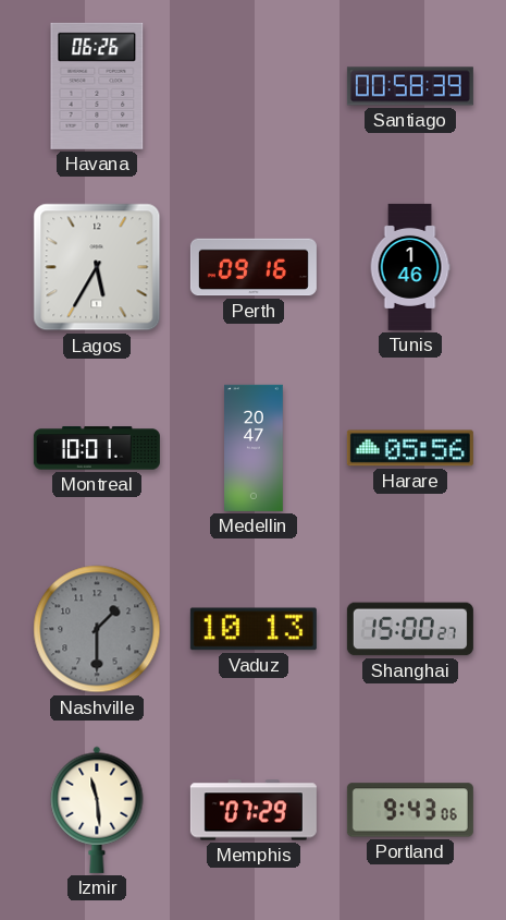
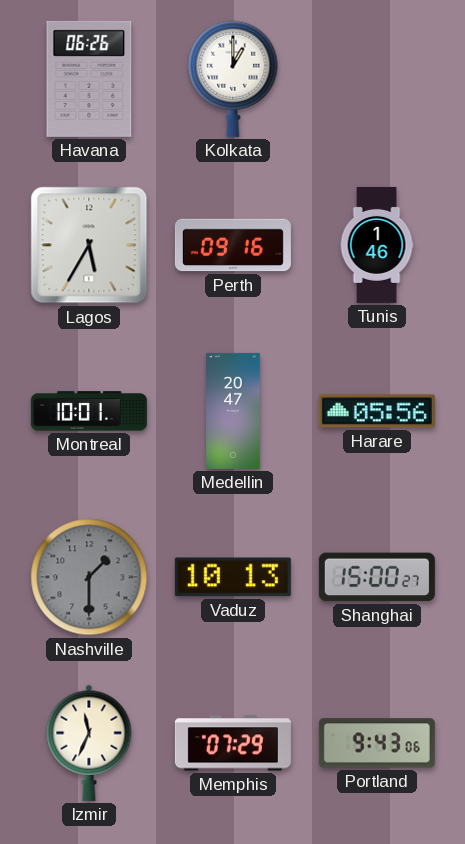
Kolkata: none -> 1:00 (233, 79)
Santiago: 00:58 -> none (410, 86)
Izmir: 11:29 -> 11:34 (89, 743)
